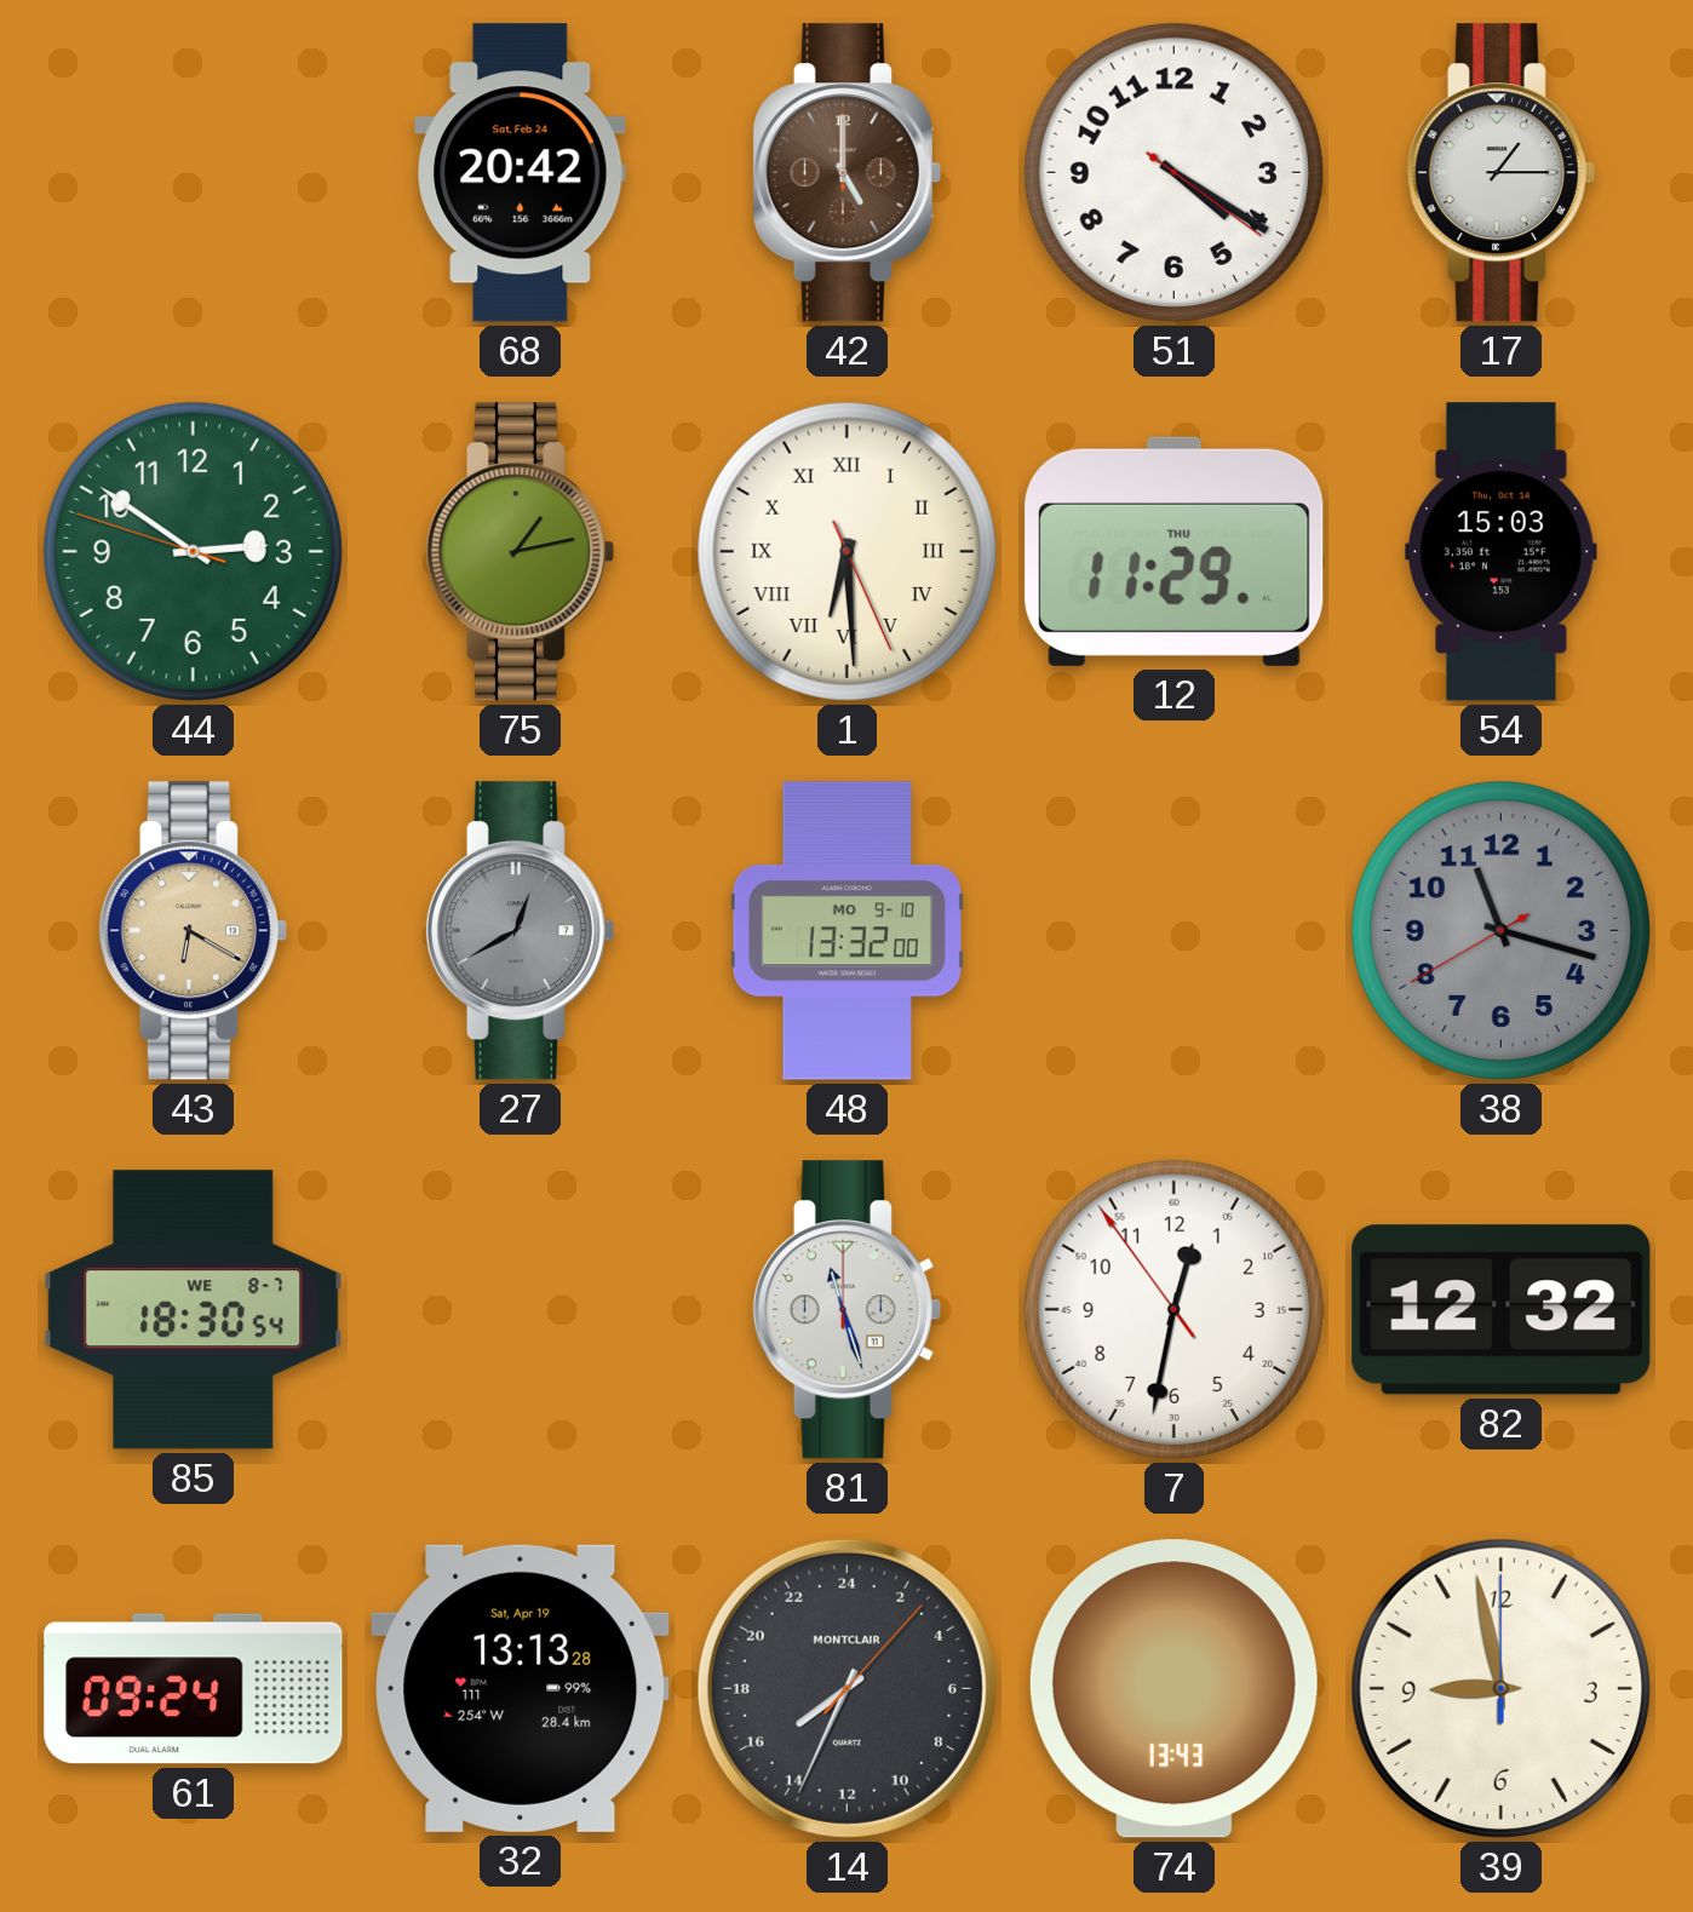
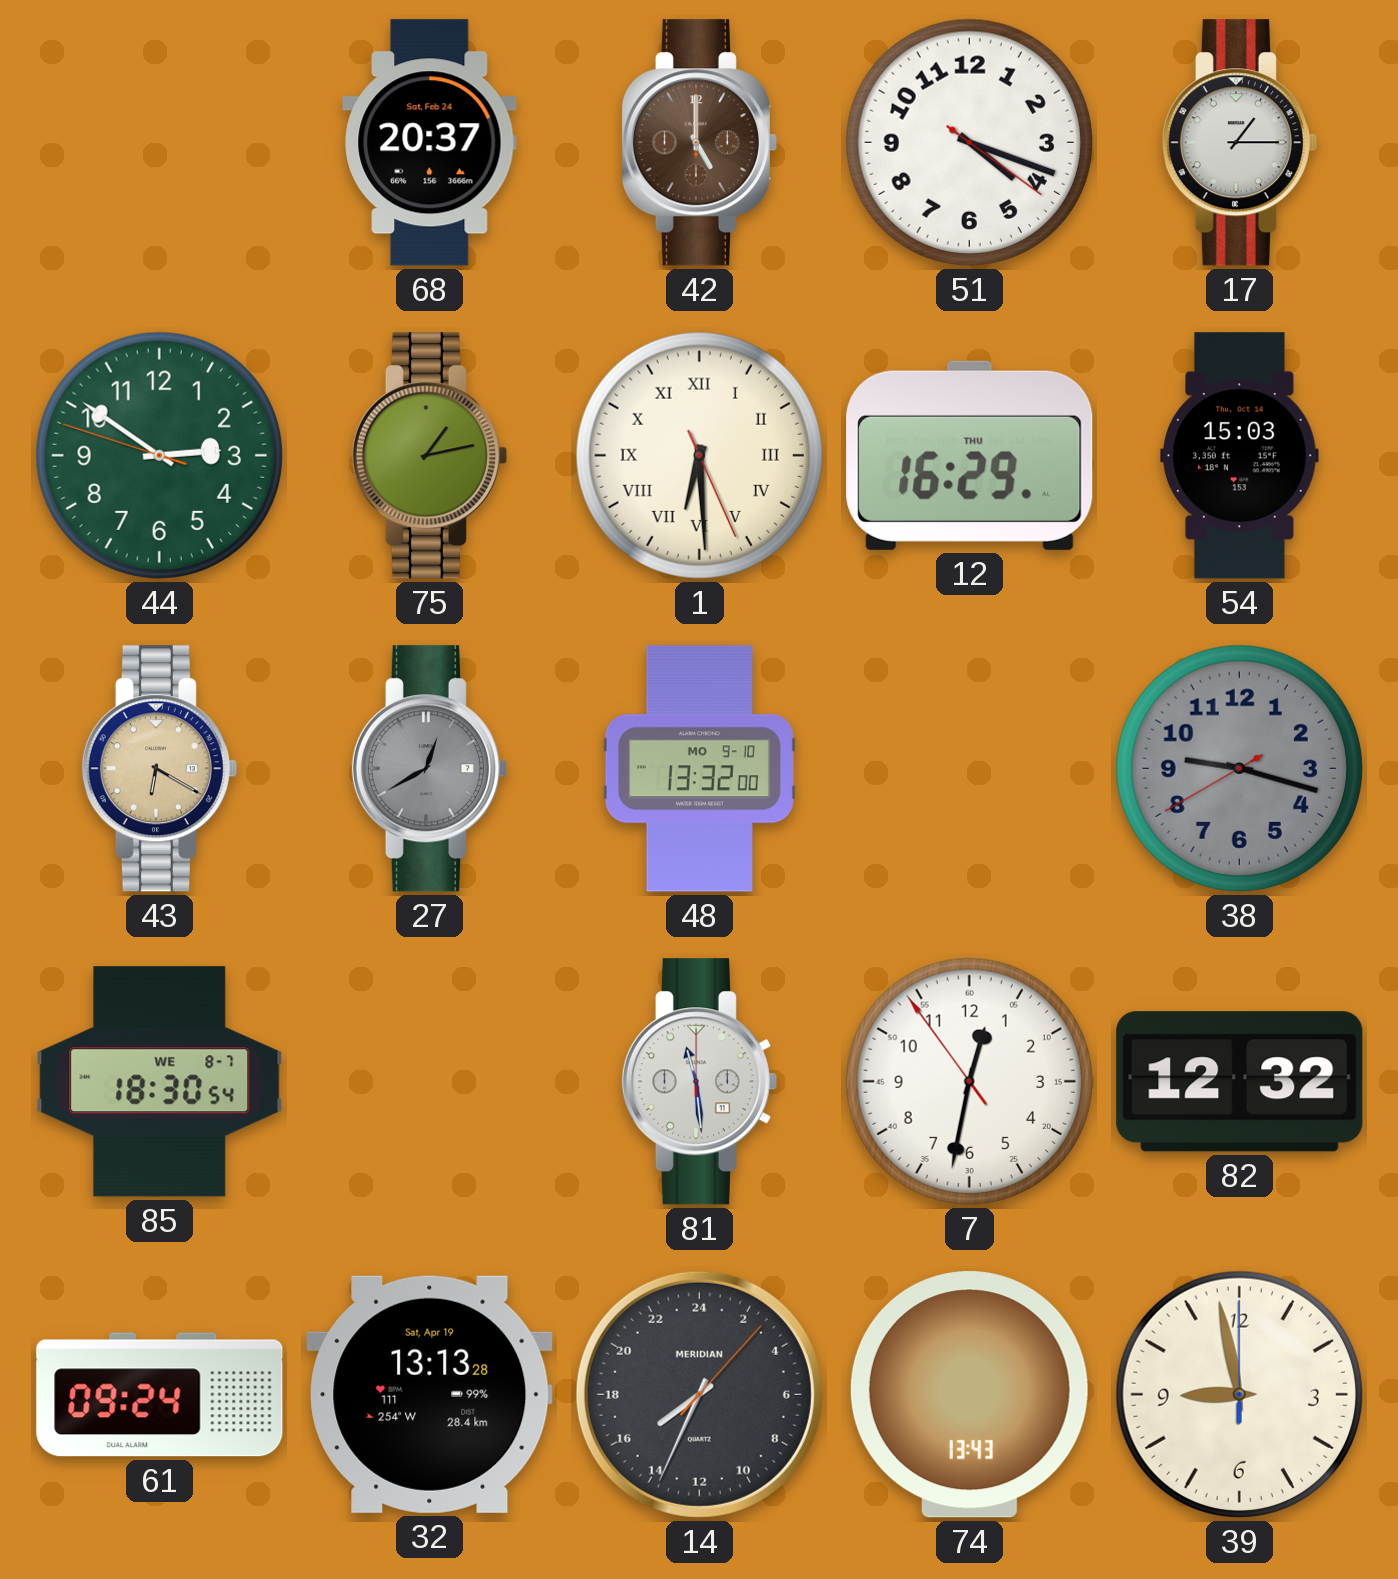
68: 20:42 -> 20:37 (430, 143)
51: 4:20 -> 4:18 (969, 142)
12: 11:29 -> 16:29 (970, 455)
38: 11:17 -> 9:17 (1239, 768)
81: 11:27 -> 11:29 (699, 1082)
14 brand: MONTCLAIR -> MERIDIAN (699, 1394)
